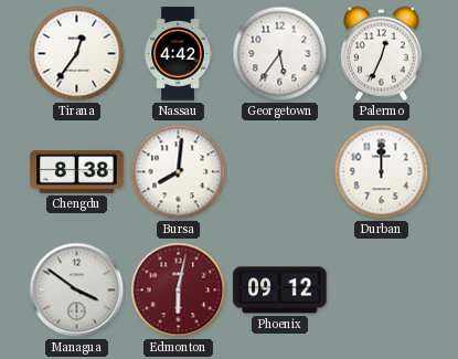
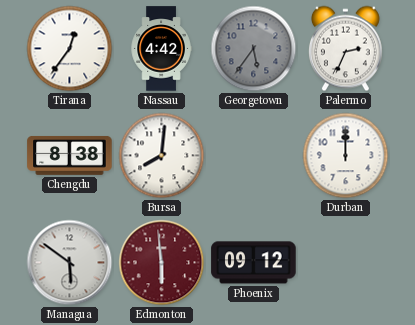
Georgetown dial: white -> grey (254, 49)
Palermo: 12:34 -> 2:34 (345, 49)
Managua: 3:51 -> 5:51 (70, 263)
Edmonton: 6:02 -> 5:59 (162, 263)
